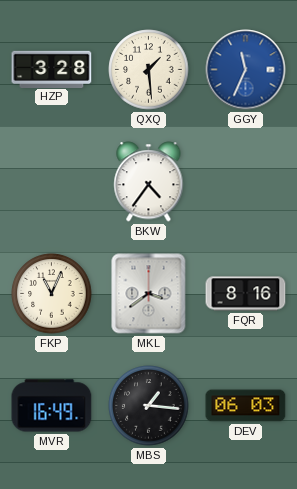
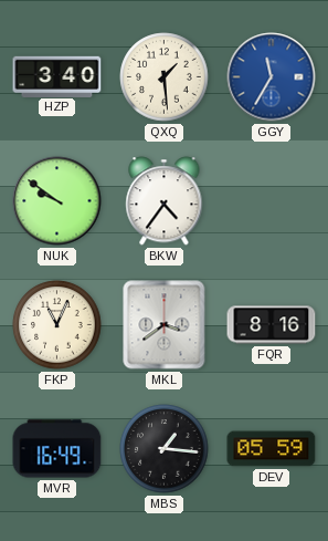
HZP: 3:28 -> 3:40 (57, 76)
GGY: 11:34 -> 11:35 (272, 77)
NUK: none -> 9:51 (57, 201)
DEV: 06:03 -> 05:59 (272, 449)
